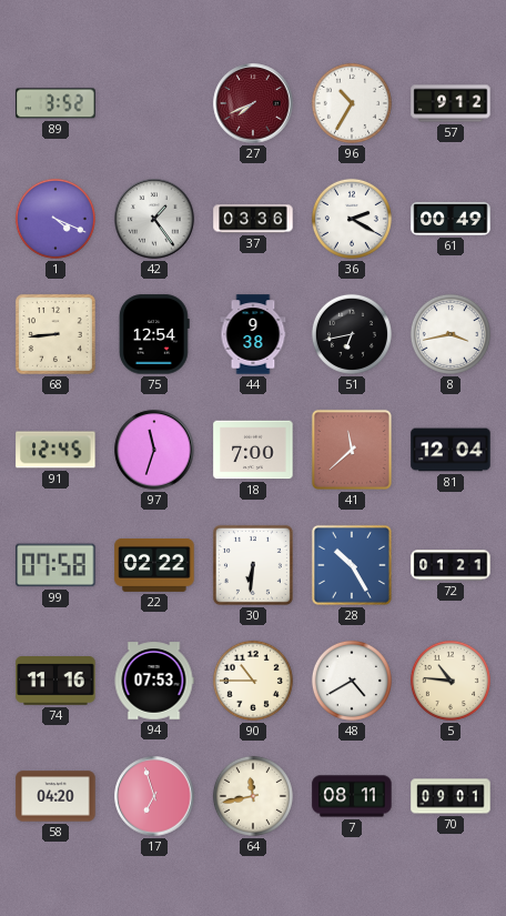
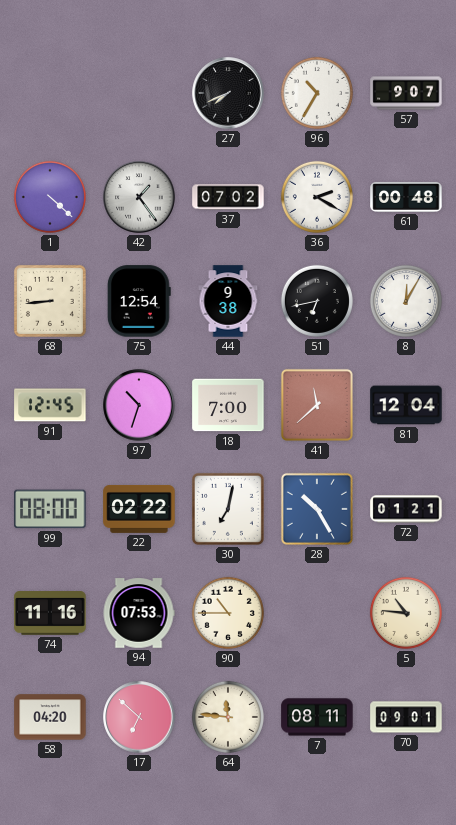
89: 3:52 -> none (55, 103)
27 dial: burgundy -> black (228, 93)
57: 9:12 -> 9:07 (406, 93)
1: 4:19 -> 4:22 (50, 197)
37: 03:36 -> 07:02 (228, 197)
61: 00:49 -> 00:48 (406, 197)
8: 3:43 -> 12:05 (406, 301)
97: 11:33 -> 10:33 (139, 405)
99: 07:58 -> 08:00 (50, 509)
30: 6:31 -> 7:02 (228, 509)
48: 4:40 -> none (352, 681)
17: 6:57 -> 6:52 (139, 717)
64: 11:43 -> 11:46 (228, 717)
